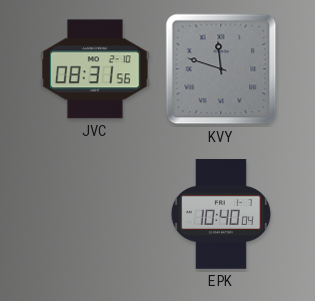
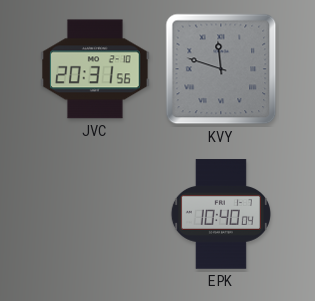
JVC: 08:31 -> 20:31 (96, 69)
